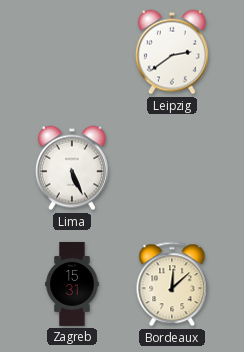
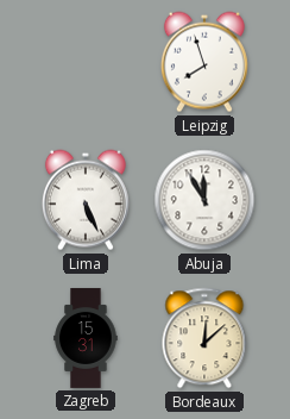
Leipzig: 2:39 -> 7:57 (204, 62)
Abuja: none -> 11:55 (204, 200)
